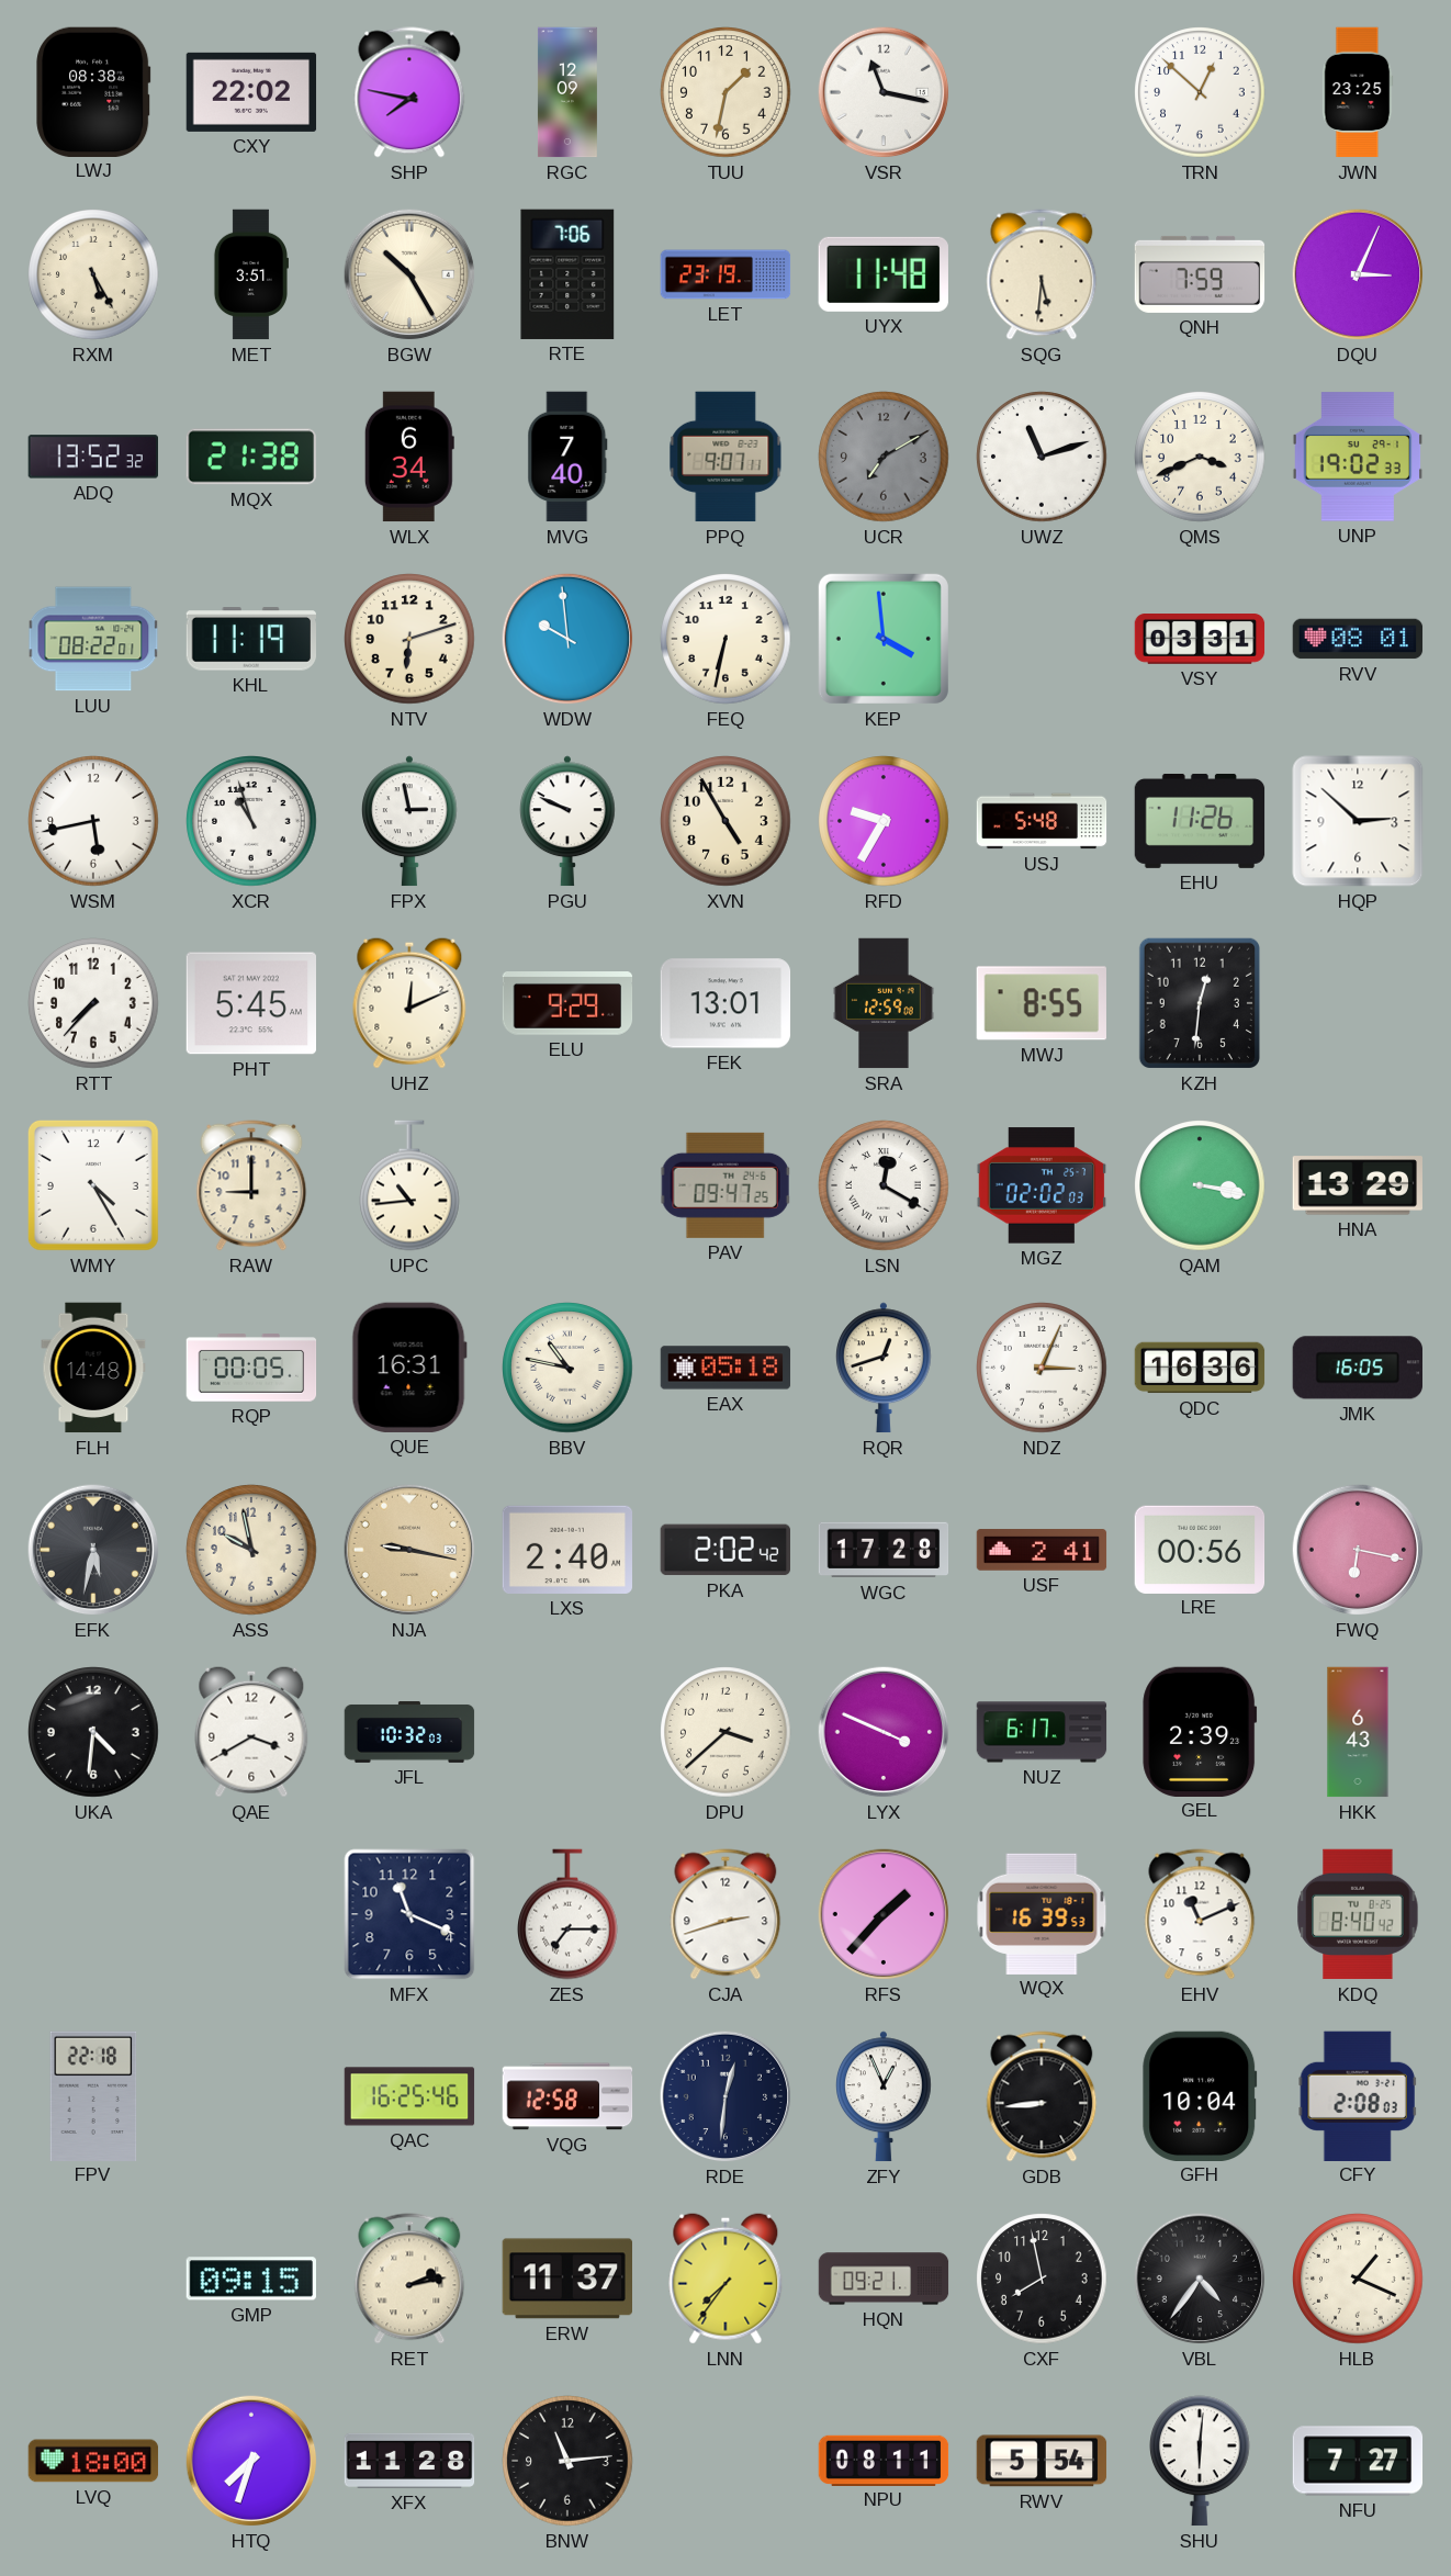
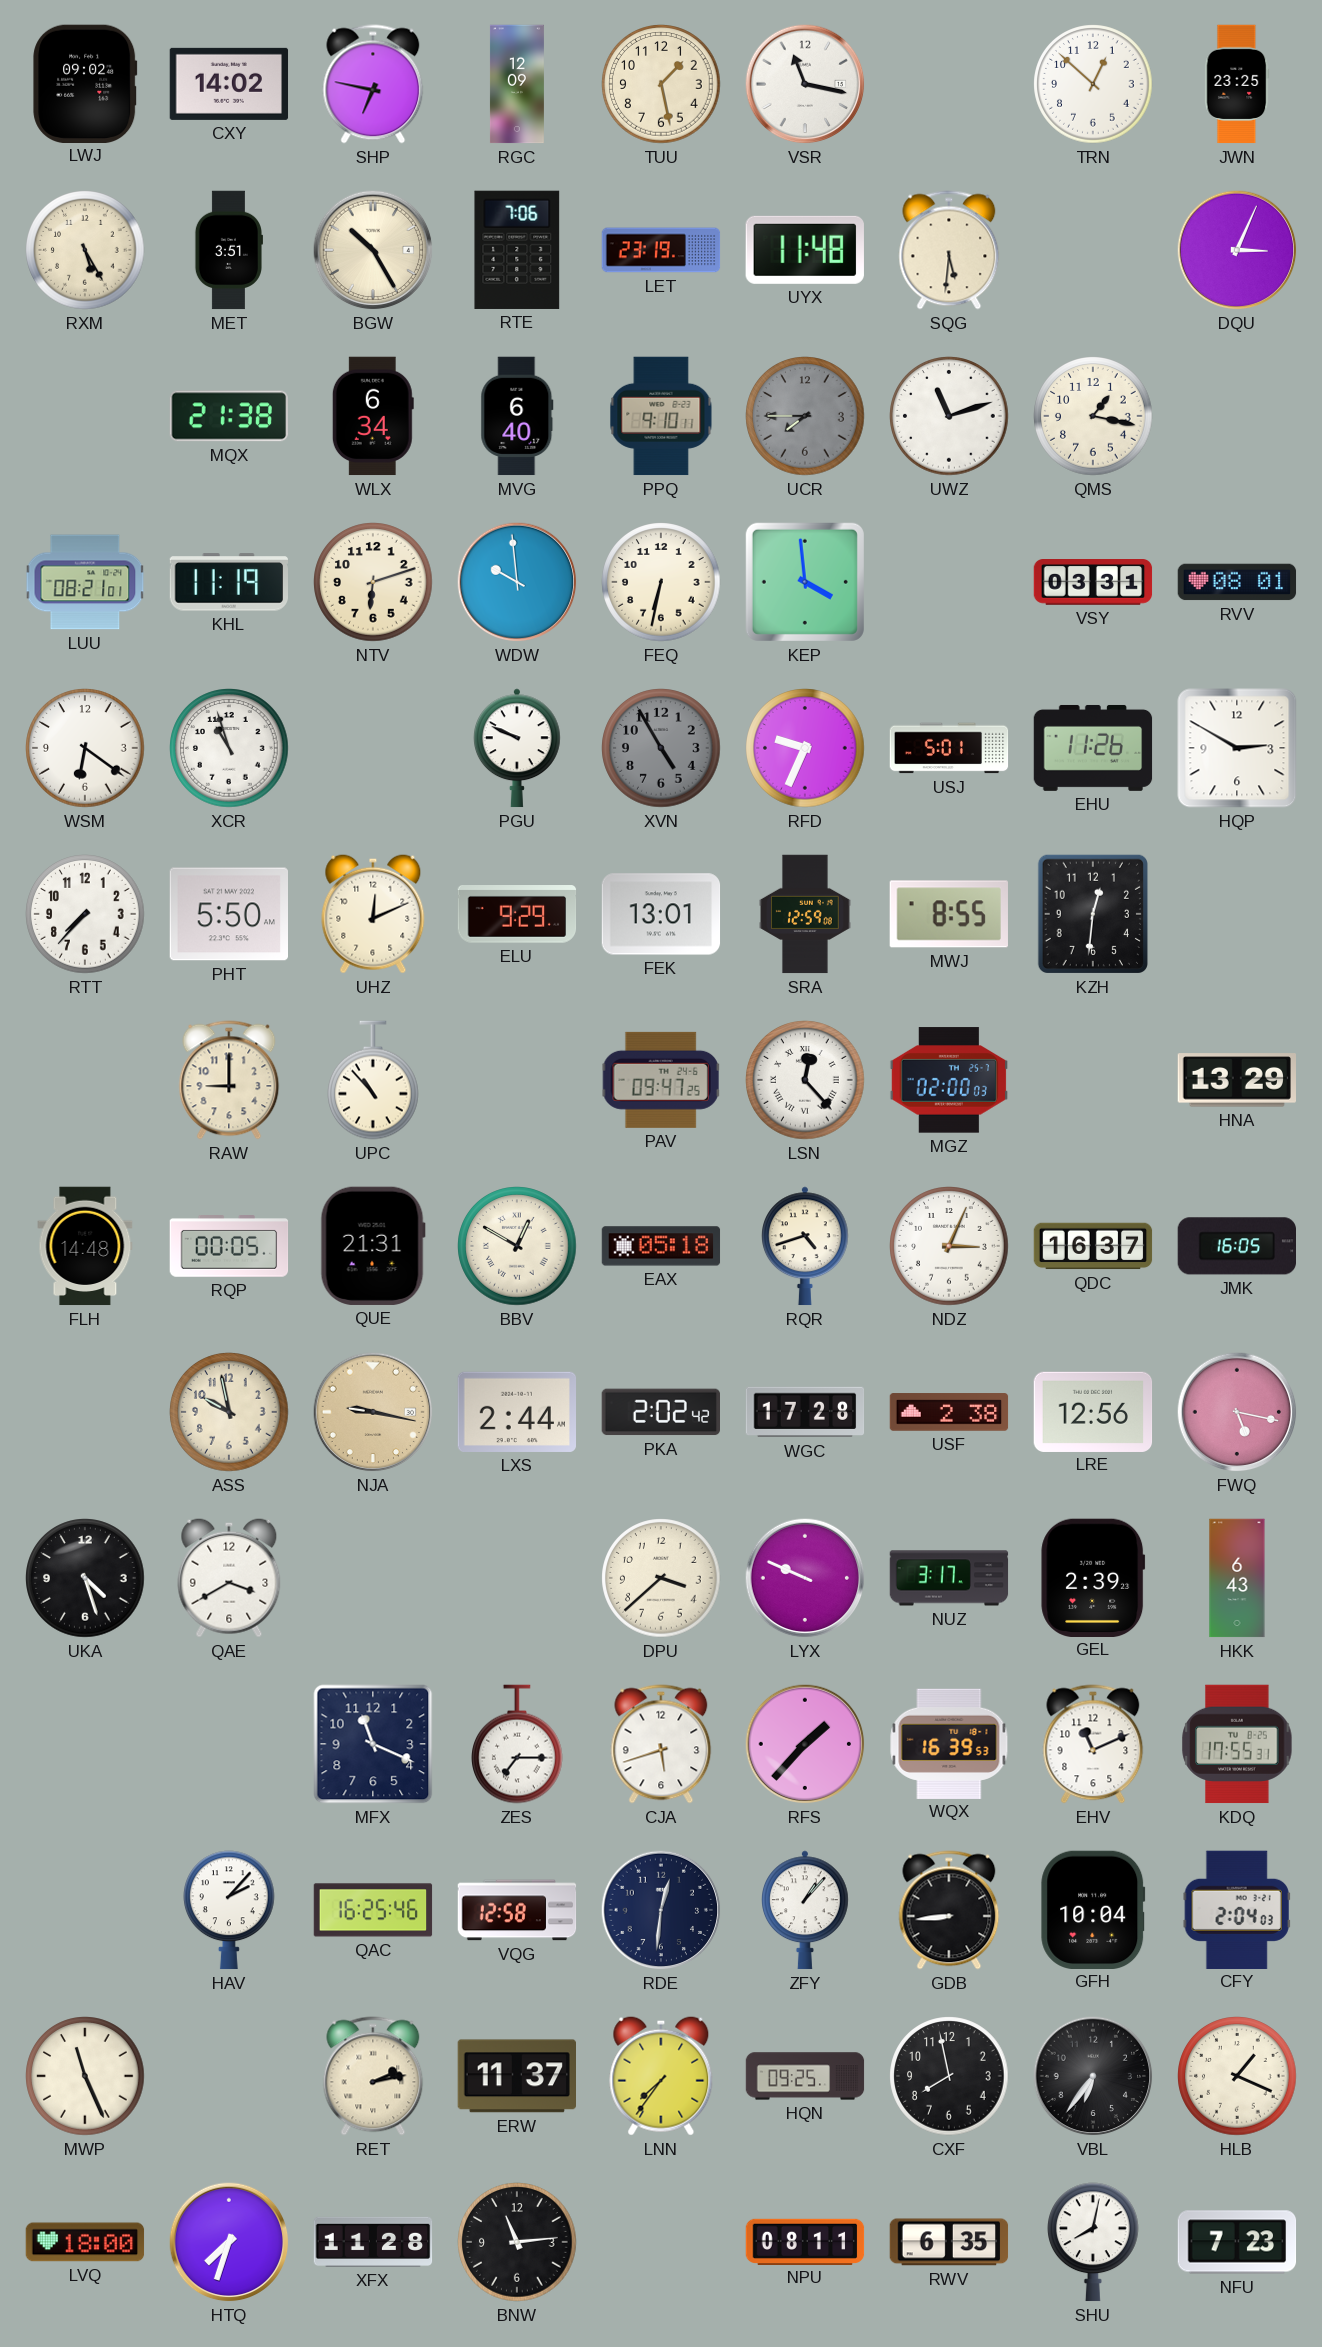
LWJ: 08:38 -> 09:02 (85, 83)
CXY: 22:02 -> 14:02 (229, 84)
SHP: 7:47 -> 6:47 (373, 84)
TUU: 1:32 -> 1:28 (661, 84)
QNH: 7:59 -> none (1200, 274)
ADQ: 13:52 -> none (92, 457)
MVG: 7:40 -> 6:40 (517, 416)
PPQ: 9:07 -> 9:10 (661, 416)
UCR: 7:10 -> 7:45 (805, 416)
QMS: 3:41 -> 1:17 (1093, 416)
UNP: 19:02 -> none (1358, 457)
LUU: 08:22 -> 08:21 (85, 582)
WSM: 5:43 -> 6:21 (85, 748)
FPX: 2:58 -> none (410, 821)
XVN dial: cream -> grey (661, 748)
RFD: 9:35 -> 9:34 (805, 748)
USJ: 5:48 -> 5:01 (949, 748)
HQP: 2:52 -> 2:50 (1237, 748)
PHT: 5:45 -> 5:50 (228, 914)
WMY: 4:25 -> none (93, 1185)
UPC: 10:44 -> 10:53 (374, 1080)
LSN: 12:20 -> 12:23 (805, 1080)
MGZ: 02:02 -> 02:00 (949, 1080)
QAM: 3:17 -> none (1200, 1185)
QUE: 16:31 -> 21:31 (373, 1246)
BBV: 10:47 -> 12:50 (517, 1246)
RQR: 12:42 -> 4:42 (806, 1246)
QDC: 16:36 -> 16:37 (1093, 1246)
EFK: 5:32 -> none (93, 1550)
LXS: 2:40 -> 2:44 (517, 1412)
USF: 2:41 -> 2:38 (949, 1412)
LRE: 00:56 -> 12:56 (1093, 1411)
FWQ: 6:17 -> 5:17 (1237, 1412)
UKA: 4:31 -> 4:27 (85, 1578)
JFL: 10:32 -> none (409, 1733)
LYX: 3:49 -> 9:49 (805, 1578)
NUZ: 6:17 -> 3:17 (949, 1578)
CJA: 2:42 -> 5:42 (661, 1744)
KDQ: 8:40 -> 17:55 (1237, 1744)
FPV: 22:18 -> none (93, 2095)
HAV: none -> 2:07 (230, 1910)
ZFY: 12:56 -> 1:07 (806, 1910)
CFY: 2:08 -> 2:04 (1237, 1909)
MWP: none -> 11:26 (85, 2076)
GMP: 09:15 -> none (251, 2279)
HQN: 09:21 -> 09:25 (805, 2076)
VBL: 4:36 -> 6:36 (1093, 2076)
RWV: 5:54 -> 6:35 (949, 2242)
SHU: 6:01 -> 8:02 (1094, 2242)
NFU: 7:27 -> 7:23 (1237, 2242)
